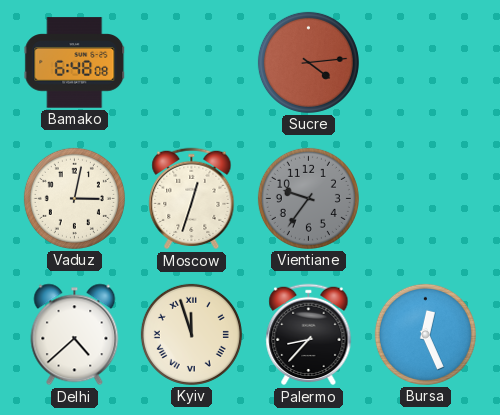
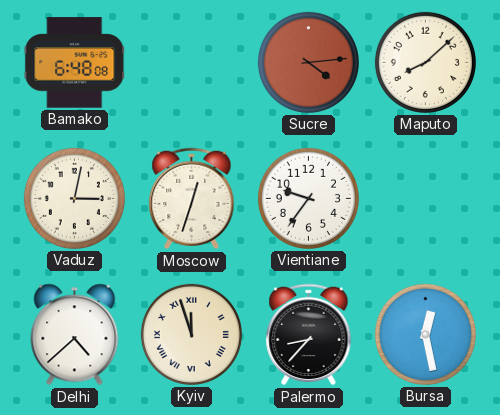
Maputo: none -> 8:08 (425, 62)
Vientiane dial: grey -> white (308, 198)
Bursa: 12:26 -> 12:28 (425, 334)
